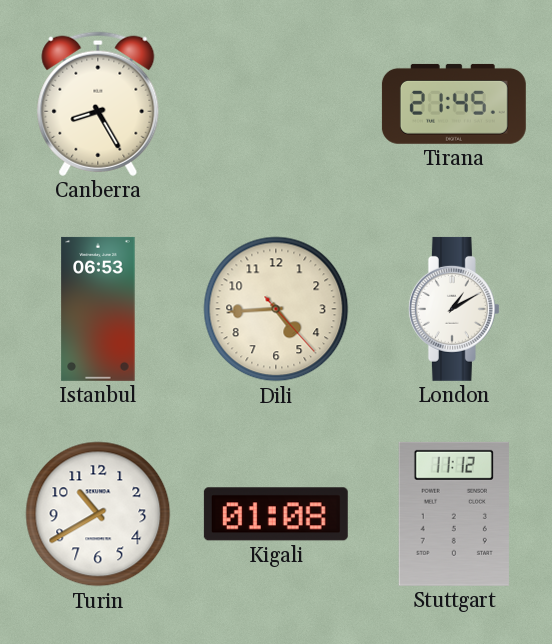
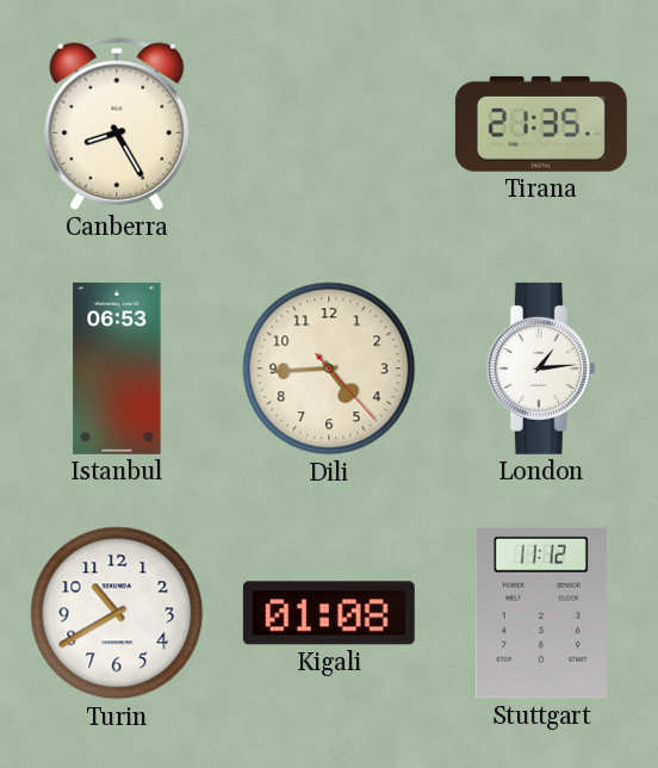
Tirana: 21:45 -> 21:35 (541, 124)
London: 1:10 -> 1:14 (541, 368)
